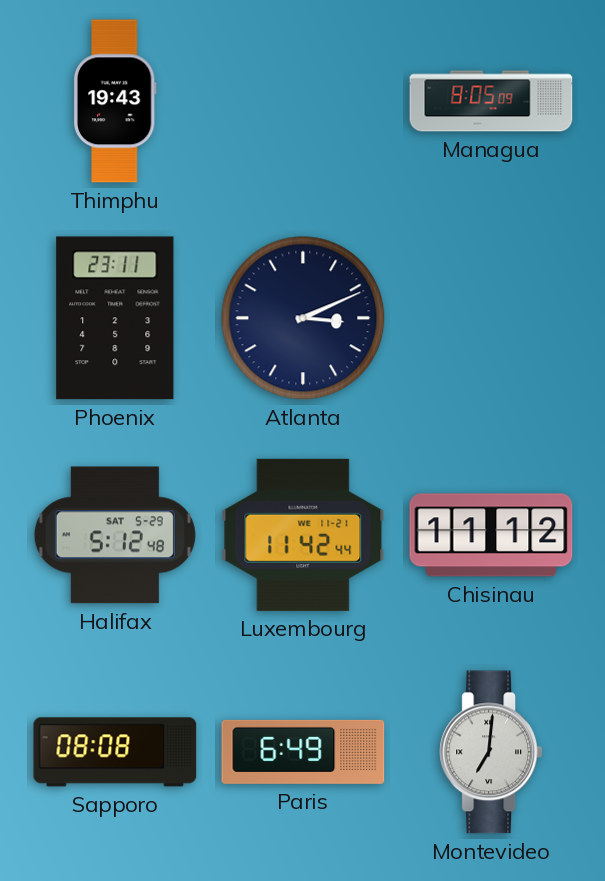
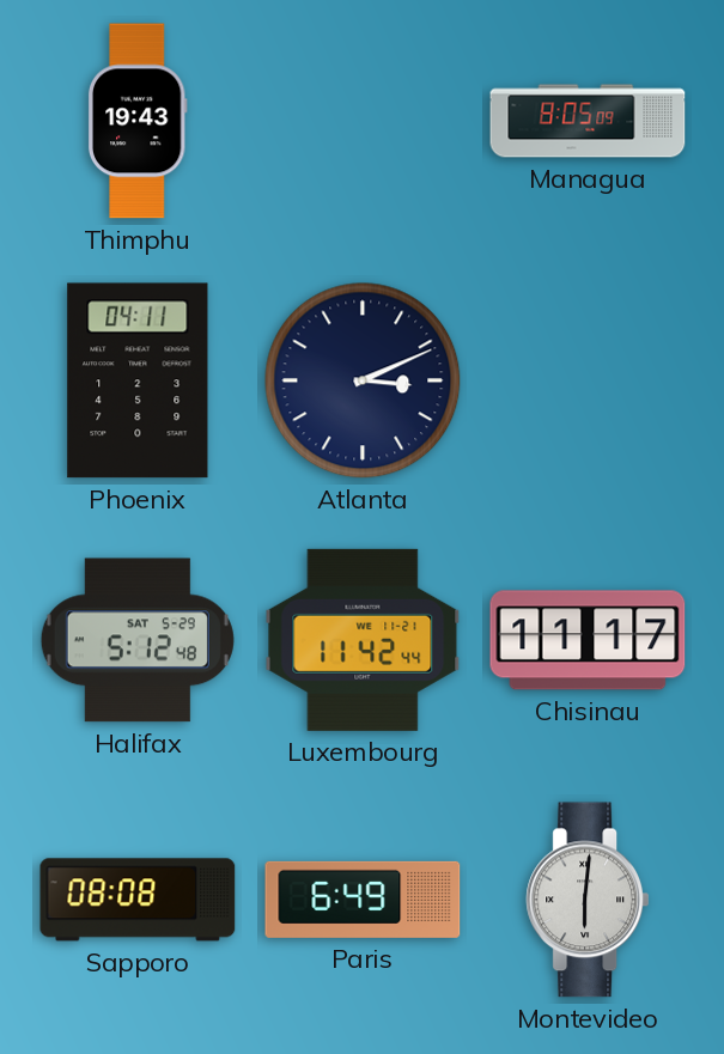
Phoenix: 23:11 -> 04:11 (138, 380)
Chisinau: 11:12 -> 11:17 (588, 640)
Montevideo: 7:01 -> 6:01 (586, 900)
